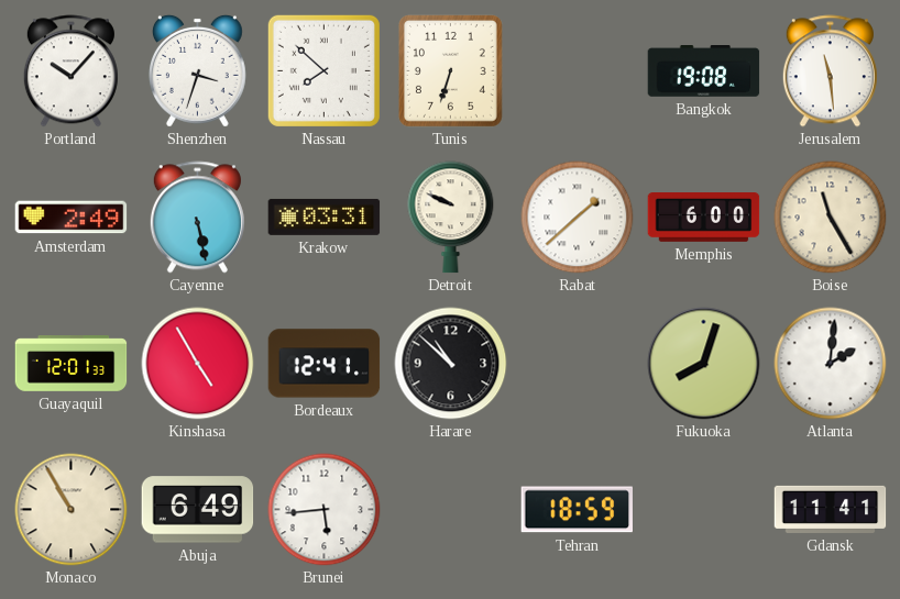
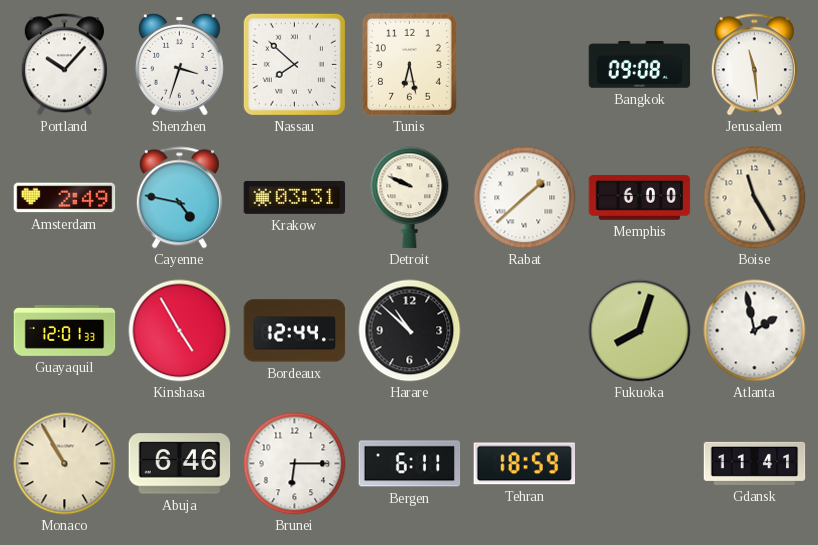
Tunis: 6:33 -> 6:28 (409, 65)
Bangkok: 19:08 -> 09:08 (640, 65)
Cayenne: 5:28 -> 4:47 (179, 198)
Bordeaux: 12:41 -> 12:44 (295, 331)
Atlanta: 2:01 -> 1:58 (755, 331)
Abuja: 6:49 -> 6:46 (180, 464)
Brunei: 5:44 -> 6:15 (295, 464)
Bergen: none -> 6:11 (410, 464)
